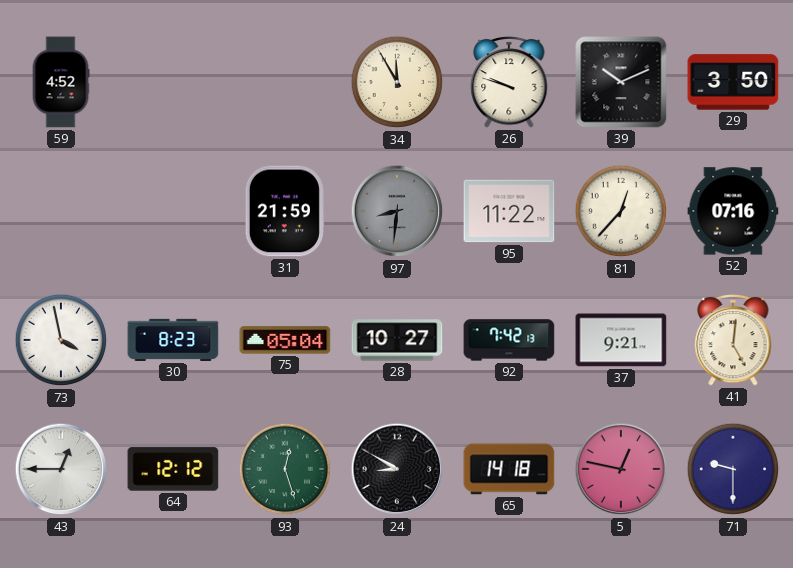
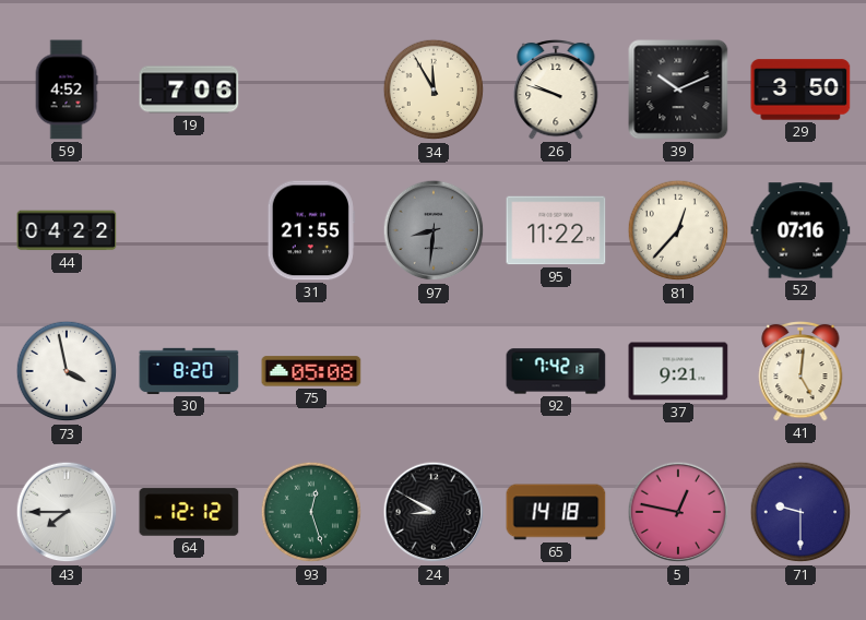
19: none -> 7:06 (189, 90)
44: none -> 04:22 (67, 230)
31: 21:59 -> 21:55 (311, 230)
30: 8:23 -> 8:20 (189, 371)
75: 05:04 -> 05:08 (311, 371)
28: 10:27 -> none (397, 340)
43: 12:45 -> 7:45 (67, 512)
